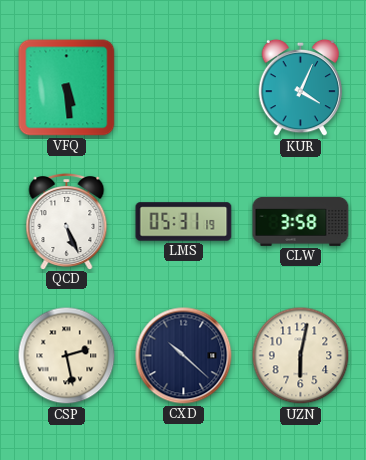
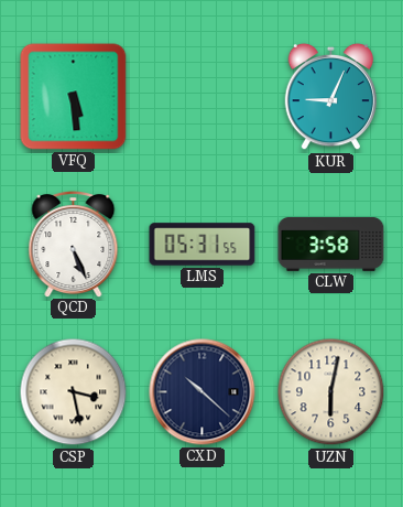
KUR: 4:04 -> 9:04 (331, 97)
LMS: 05:31:19 -> 05:31:55 (203, 245)
CSP: 2:28 -> 3:28 (74, 392)
